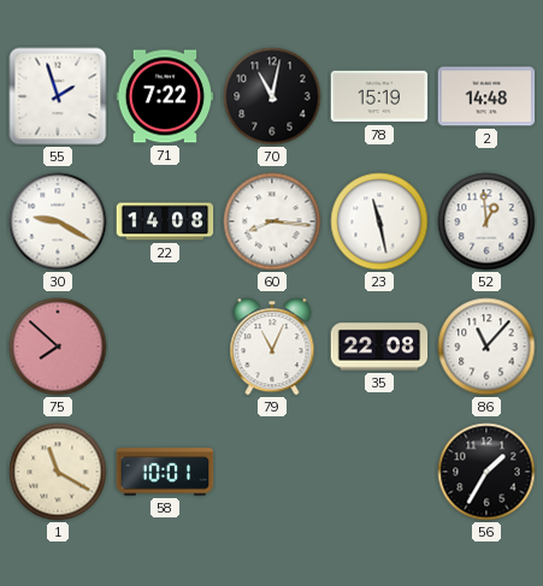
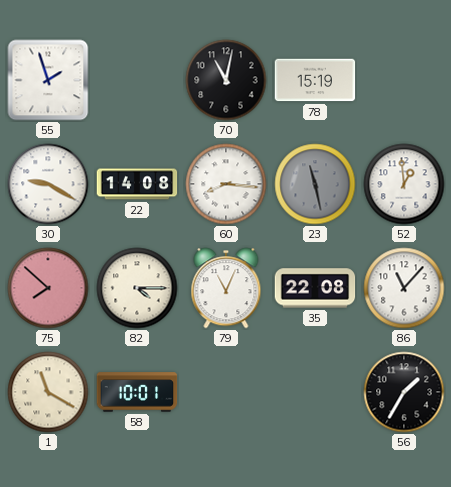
71: 7:22 -> none (165, 96)
2: 14:48 -> none (486, 96)
23 dial: white -> grey (315, 184)
82: none -> 4:15 (137, 288)
